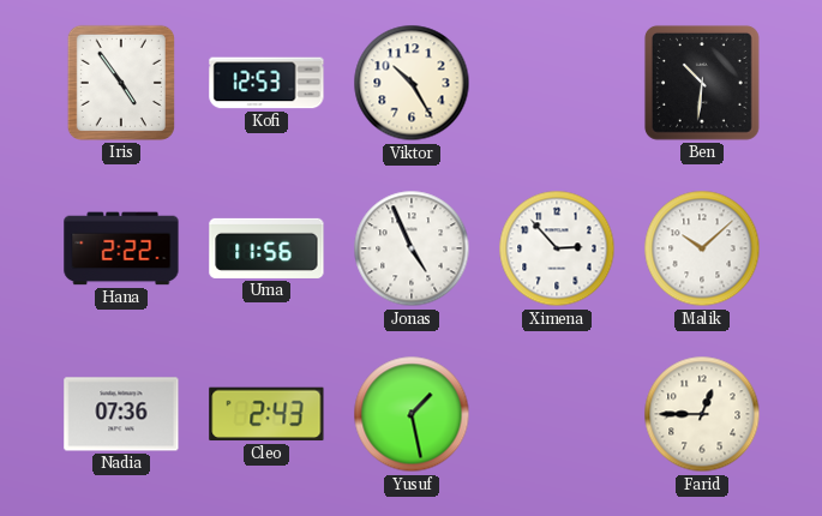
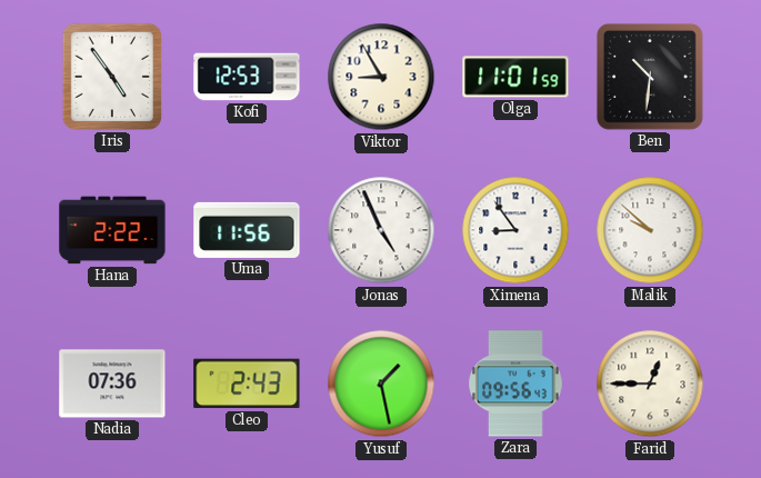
Viktor: 10:25 -> 8:55 (381, 77)
Olga: none -> 11:01 (515, 77)
Ximena: 2:53 -> 8:54 (515, 230)
Malik: 10:08 -> 9:52 (650, 230)
Zara: none -> 09:56 (515, 384)
